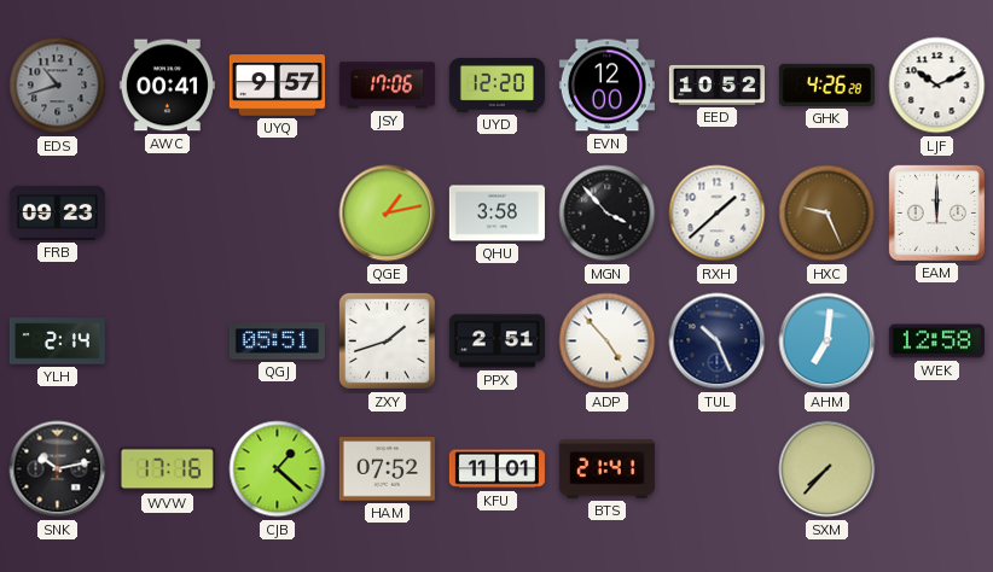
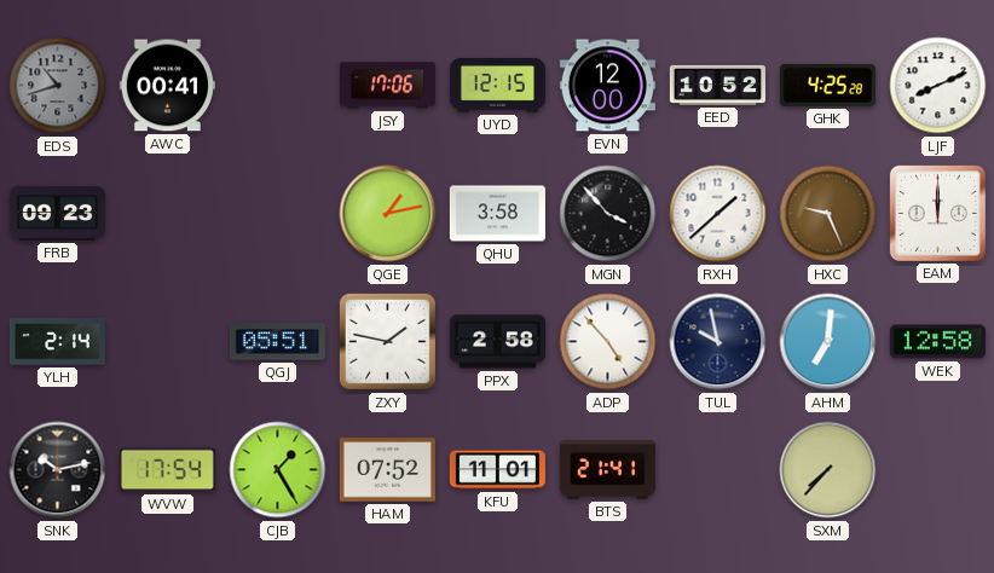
UYQ: 9:57 -> none (277, 86)
UYD: 12:20 -> 12:15 (497, 85)
GHK: 4:26 -> 4:25 (827, 85)
LJF: 10:11 -> 8:11 (938, 86)
ZXY: 1:42 -> 1:47 (387, 341)
PPX: 2:51 -> 2:58 (497, 342)
TUL: 10:26 -> 9:58 (718, 342)
WVW: 17:16 -> 17:54 (167, 470)
CJB: 1:22 -> 1:25 (278, 470)
